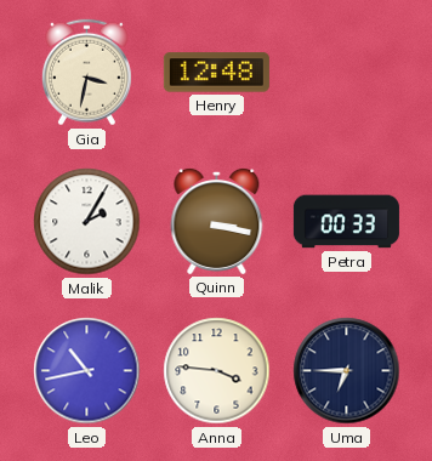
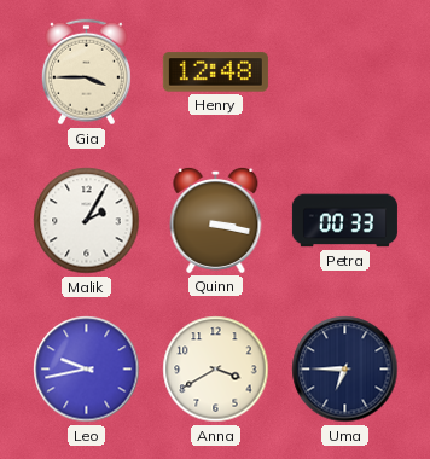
Gia: 3:32 -> 3:45 (86, 72)
Leo: 10:43 -> 9:43 (87, 370)
Anna: 3:46 -> 3:40 (216, 370)
